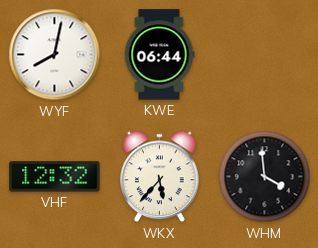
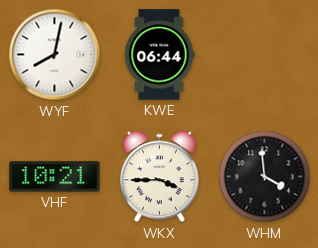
VHF: 12:32 -> 10:21 (55, 177)
WKX: 5:37 -> 3:45 (160, 177)
